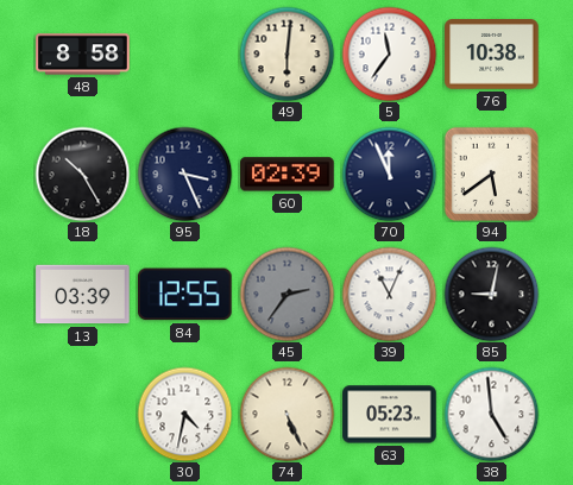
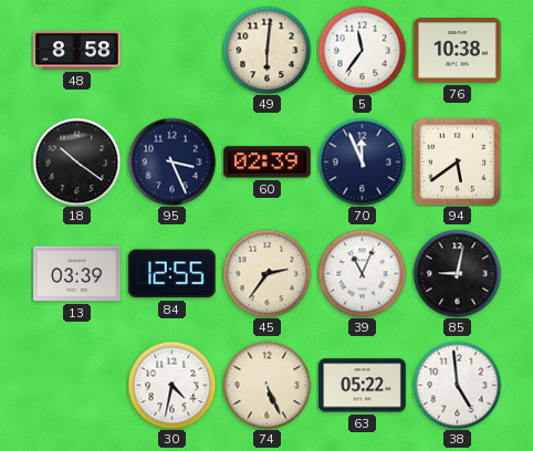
18: 10:25 -> 10:21 (76, 161)
45 dial: grey -> cream (266, 273)
63: 05:23 -> 05:22 (363, 386)
